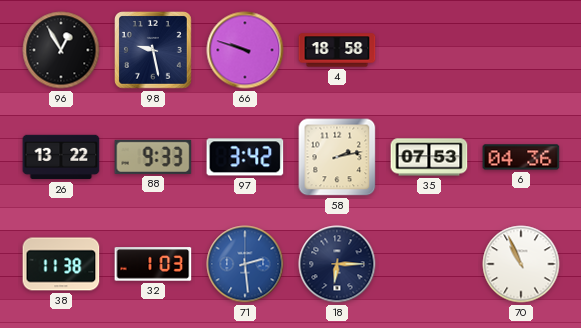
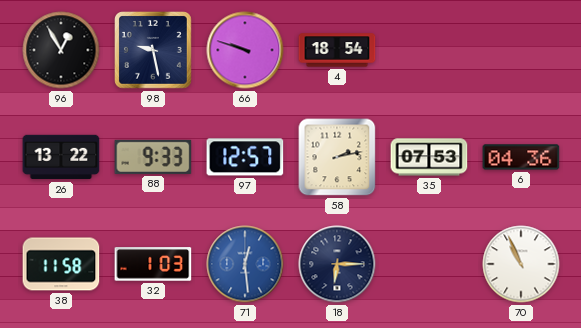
4: 18:58 -> 18:54 (337, 50)
97: 3:42 -> 12:57 (245, 157)
38: 11:38 -> 11:58 (61, 264)
71: 2:29 -> 12:29 (245, 264)
